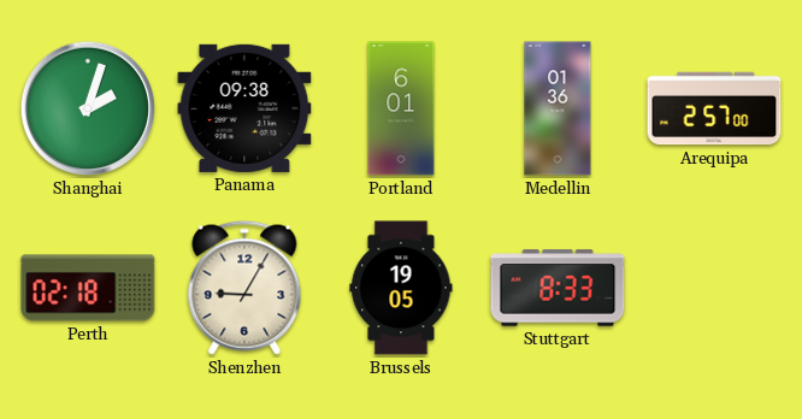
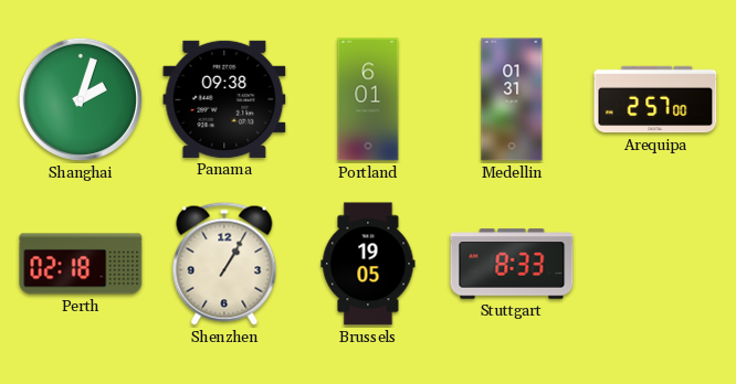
Medellin: 01:36 -> 01:31 (512, 99)
Shenzhen: 9:05 -> 1:05 (224, 264)
